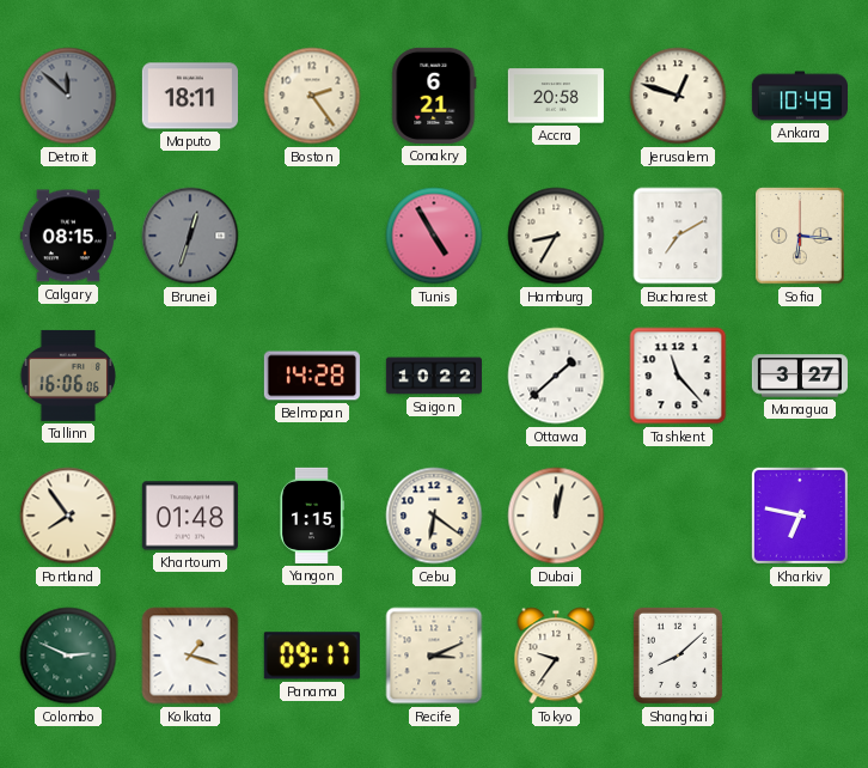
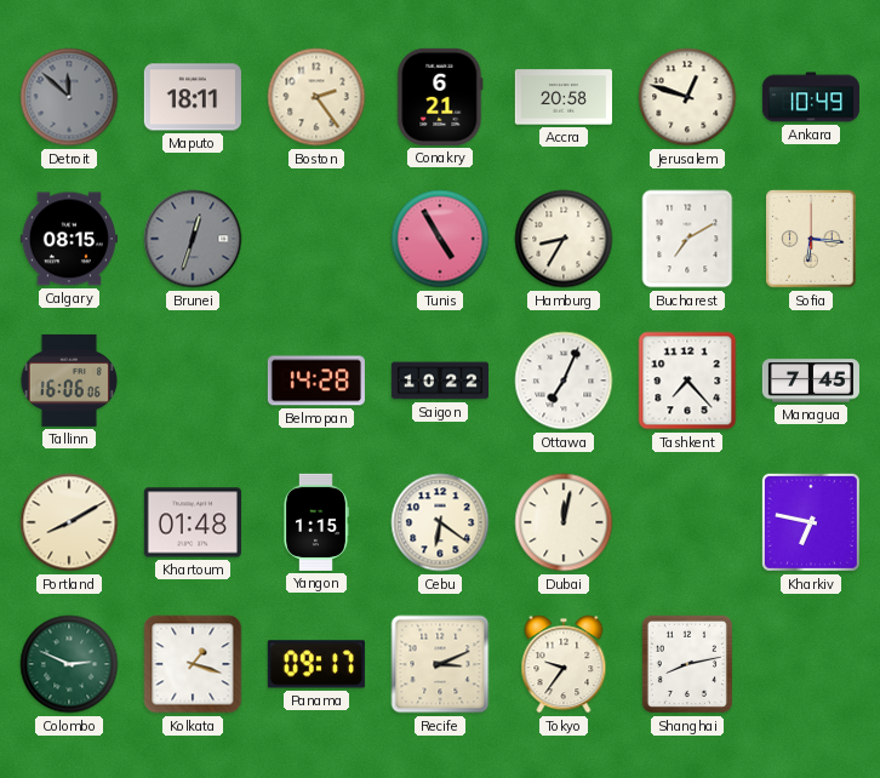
Ottawa: 1:38 -> 7:04 (564, 381)
Tashkent: 11:23 -> 7:23 (687, 381)
Managua: 3:27 -> 7:45 (811, 381)
Portland: 7:54 -> 8:10 (69, 522)
Shanghai: 8:08 -> 8:13 (687, 664)
